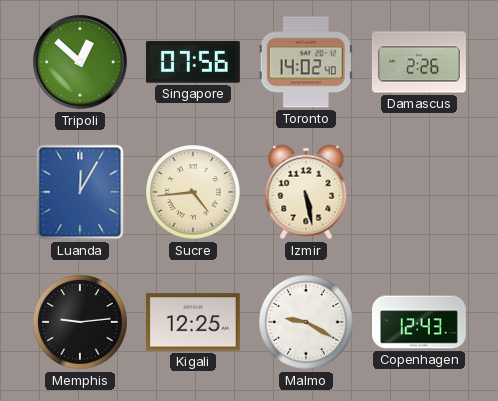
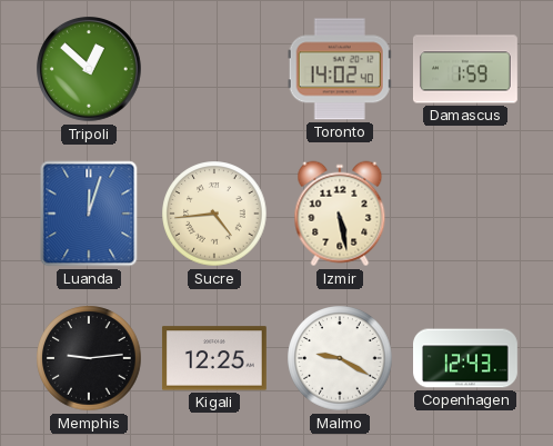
Singapore: 07:56 -> none (193, 62)
Damascus: 2:26 -> 1:59 (465, 69)
Luanda: 12:05 -> 12:03 (89, 214)
